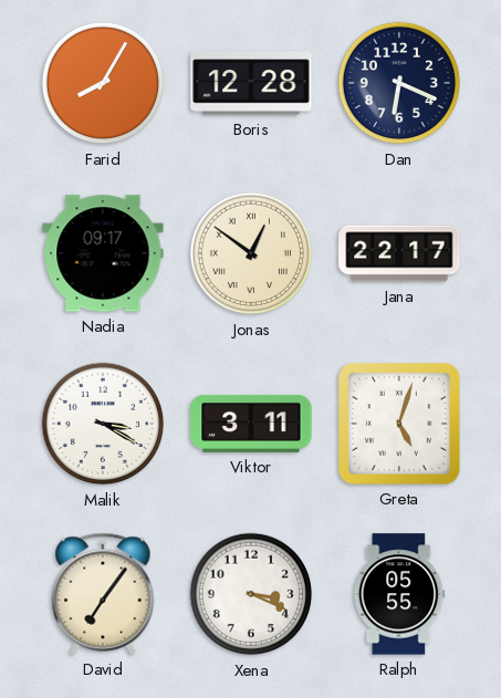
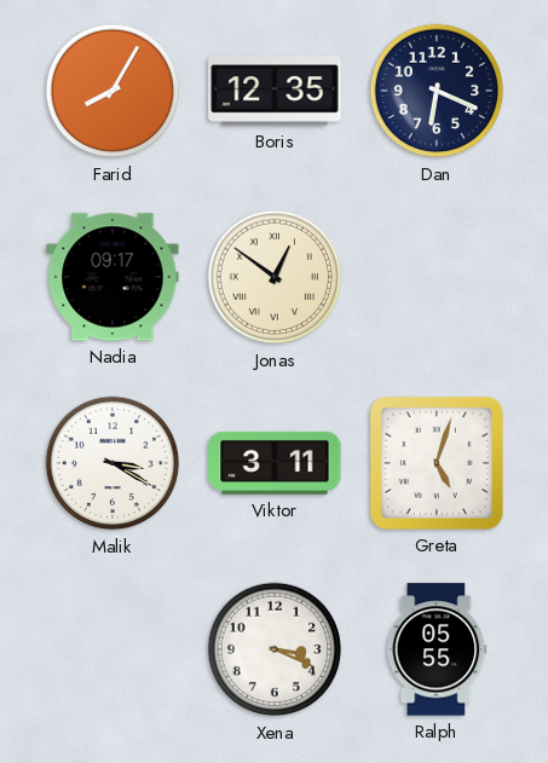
Boris: 12:28 -> 12:35 (275, 91)
Jana: 22:17 -> none (399, 253)
David: 7:06 -> none (103, 594)
